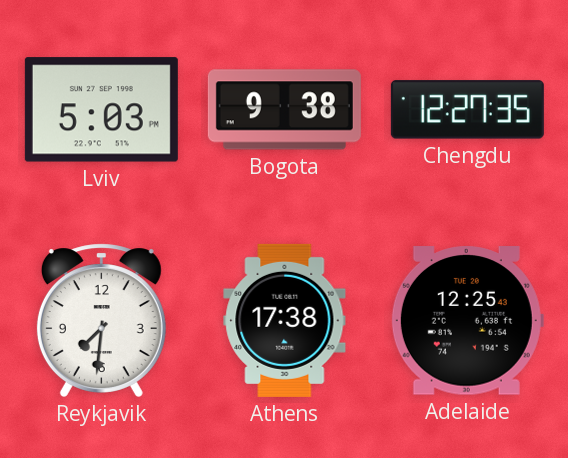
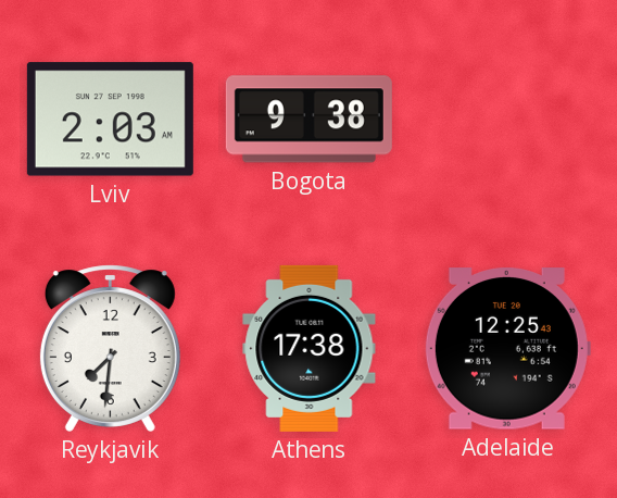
Lviv: 5:03 -> 2:03 (110, 120)
Chengdu: 12:27 -> none (467, 110)
